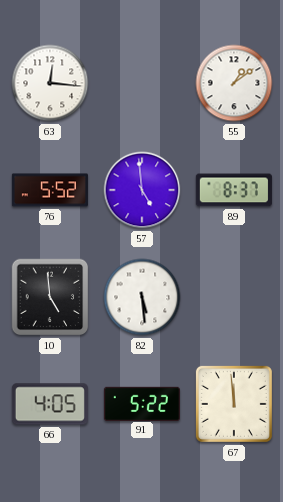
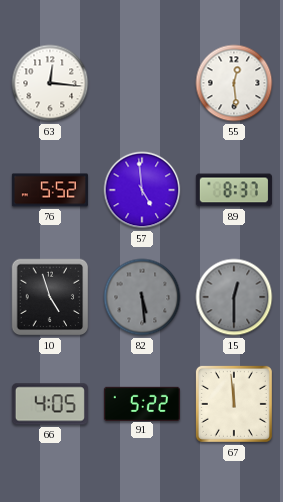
55: 1:09 -> 12:29 (234, 83)
10: 4:59 -> 4:57 (50, 297)
82 dial: white -> grey (142, 297)
15: none -> 12:30 (234, 297)
